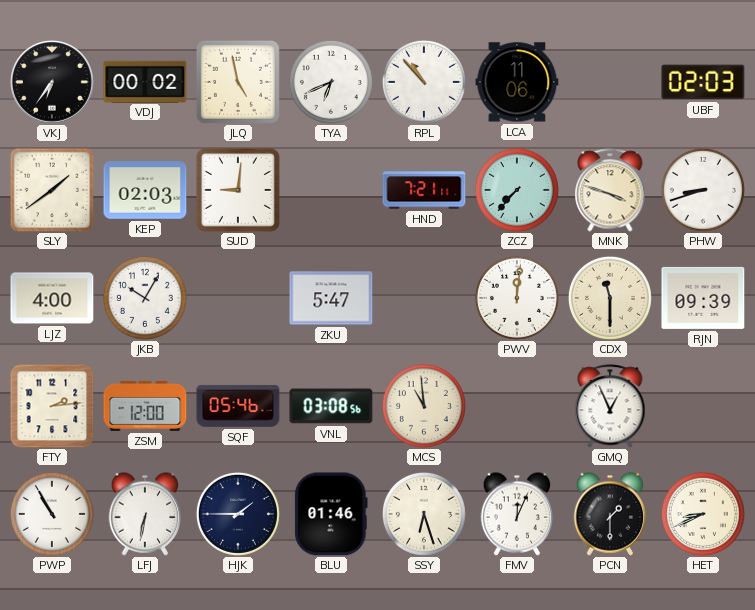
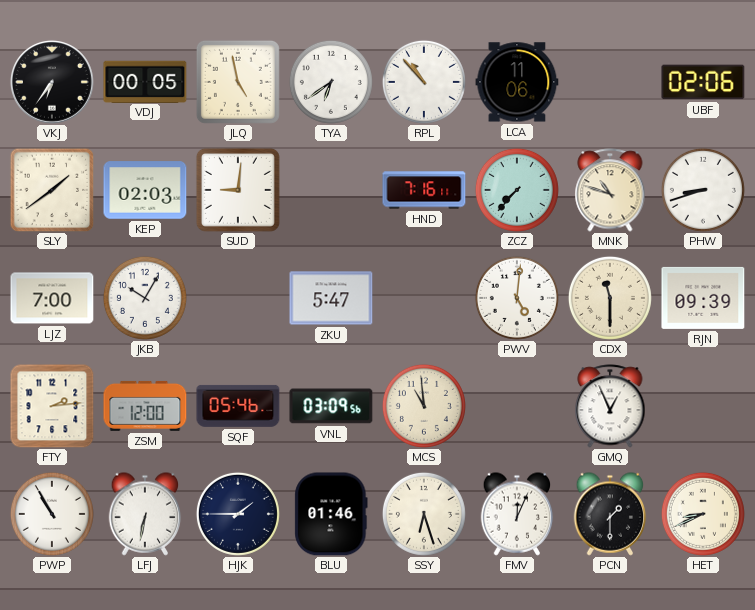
VDJ: 00:02 -> 00:05 (145, 81)
TYA: 6:41 -> 6:39 (331, 82)
UBF: 02:03 -> 02:06 (703, 82)
HND: 7:21 -> 7:16 (424, 190)
MNK: 3:48 -> 10:48 (610, 190)
LJZ: 4:00 -> 7:00 (52, 298)
PWV: 12:01 -> 5:01 (517, 298)
VNL: 03:08 -> 03:09 (331, 406)
